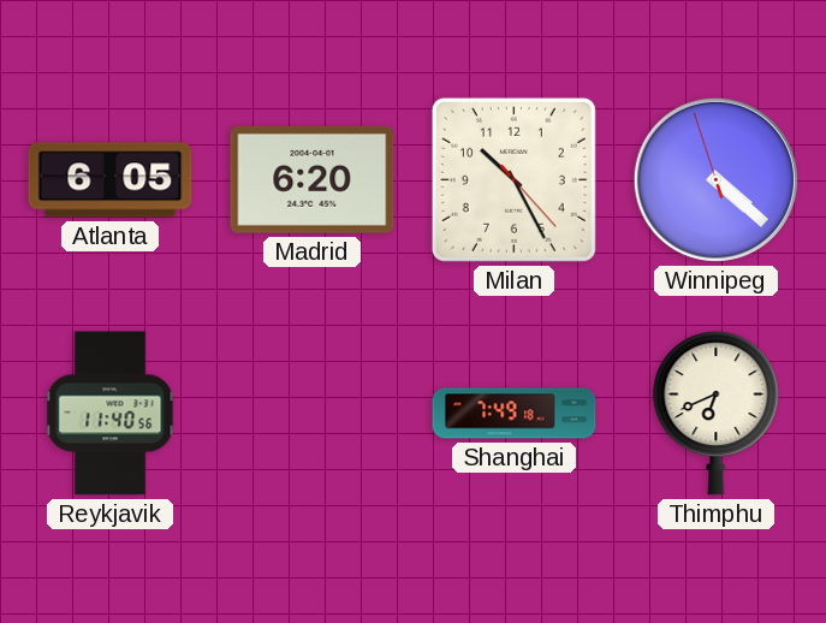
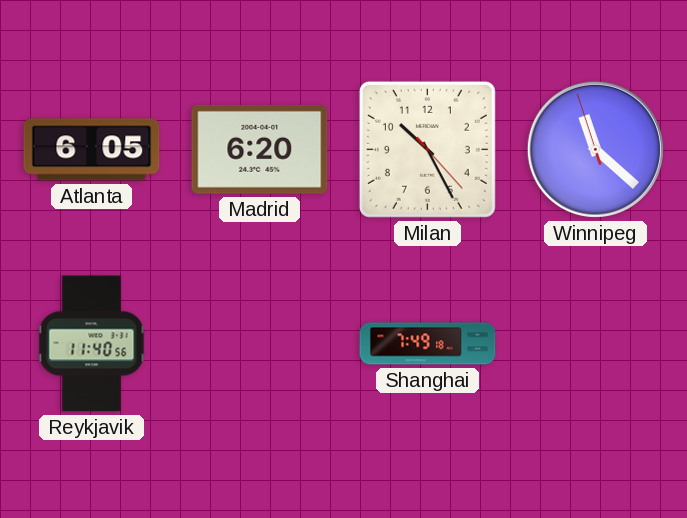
Winnipeg: 4:21 -> 11:21 (595, 149)
Thimphu: 6:41 -> none (717, 414)
